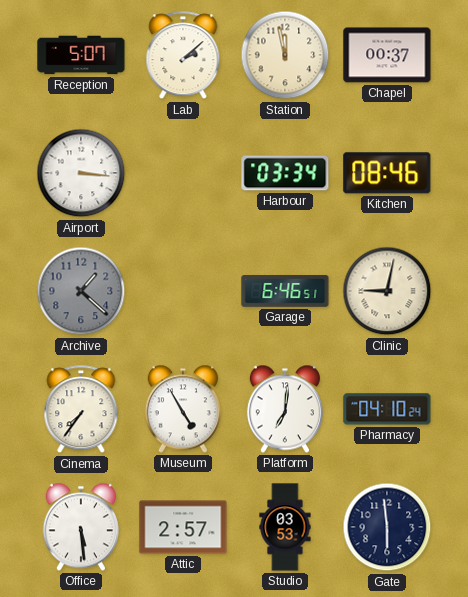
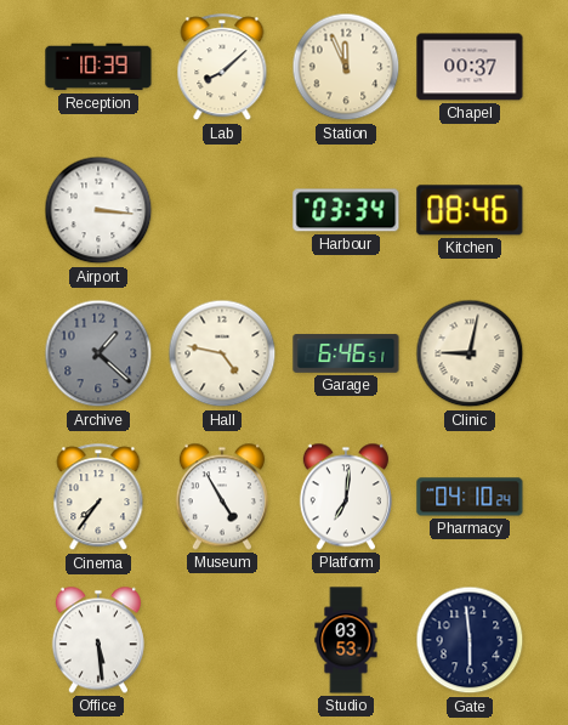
Reception: 5:07 -> 10:39 (98, 67)
Lab: 2:08 -> 8:08 (222, 68)
Station: 11:58 -> 11:56 (346, 67)
Hall: none -> 4:47 (222, 353)
Attic: 2:57 -> none (183, 527)
